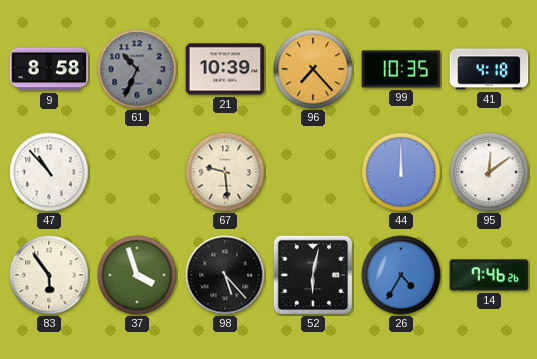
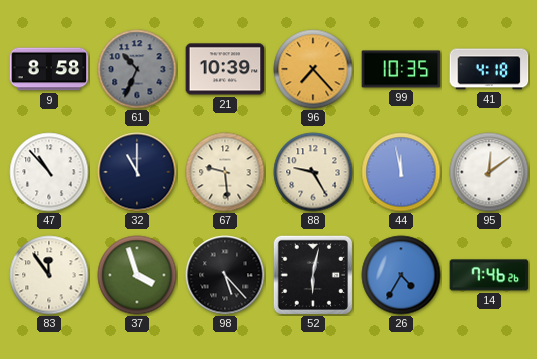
32: none -> 11:00 (137, 172)
88: none -> 9:25 (313, 172)
44: 12:00 -> 11:58 (401, 172)
83: 5:54 -> 11:54 (49, 275)
